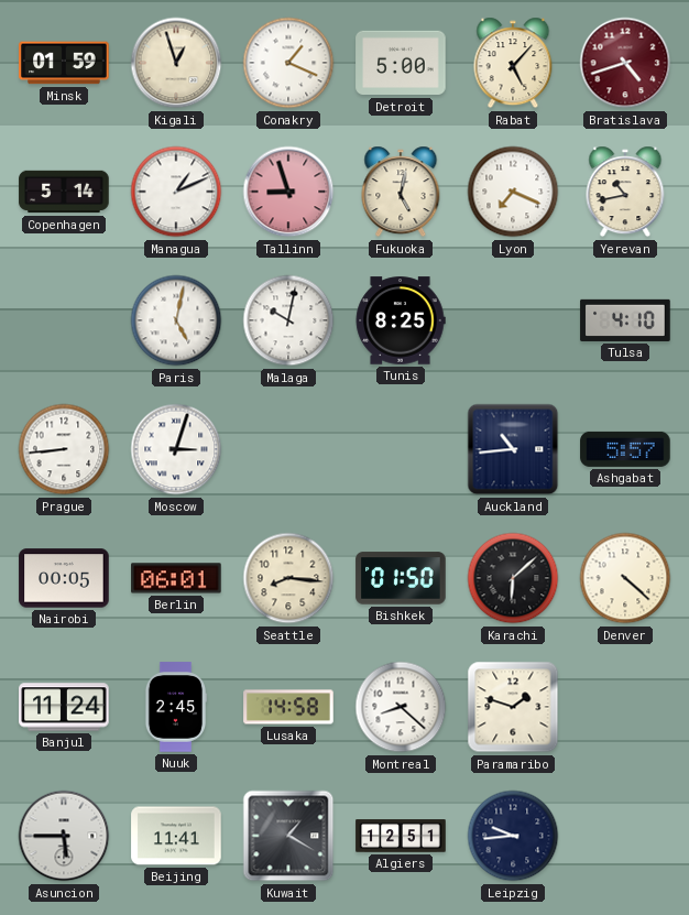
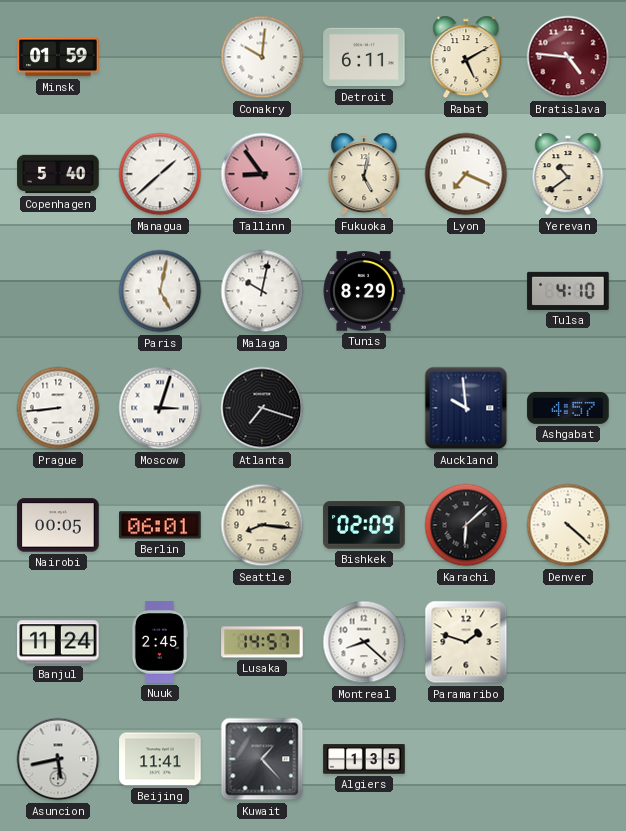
Kigali: 12:57 -> none (176, 63)
Conakry: 1:19 -> 10:01 (262, 57)
Detroit: 5:00 -> 6:11 (364, 57)
Rabat: 5:07 -> 5:10 (466, 57)
Bratislava: 4:42 -> 4:46 (568, 57)
Copenhagen: 5:14 -> 5:40 (58, 174)
Managua: 1:11 -> 1:38 (160, 174)
Tallinn: 8:57 -> 8:54 (262, 174)
Yerevan: 10:43 -> 10:39 (568, 174)
Tunis: 8:25 -> 8:29 (364, 291)
Atlanta: none -> 7:18 (262, 408)
Auckland: 10:44 -> 9:59 (466, 408)
Ashgabat: 5:57 -> 4:57 (568, 408)
Bishkek: 01:50 -> 02:09 (364, 525)
Lusaka: 14:58 -> 14:57 (262, 642)
Asuncion: 5:45 -> 5:43 (58, 759)
Kuwait: 1:20 -> 1:23 (262, 759)
Algiers: 12:51 -> 1:35 (364, 759)
Leipzig: 9:44 -> none (513, 836)
